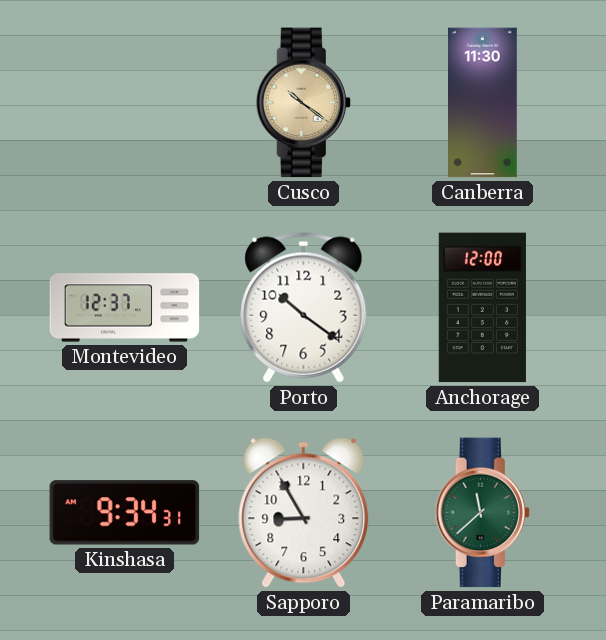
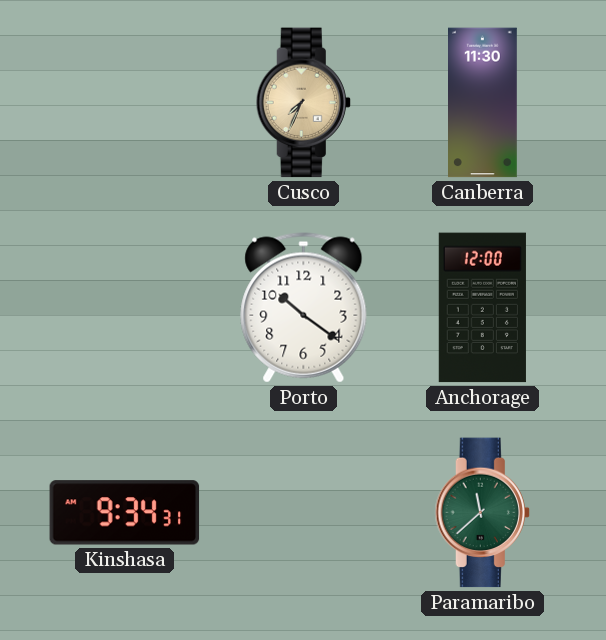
Cusco: 10:21 -> 7:34 (303, 103)
Montevideo: 12:37 -> none (125, 308)
Sapporo: 8:55 -> none (304, 513)
